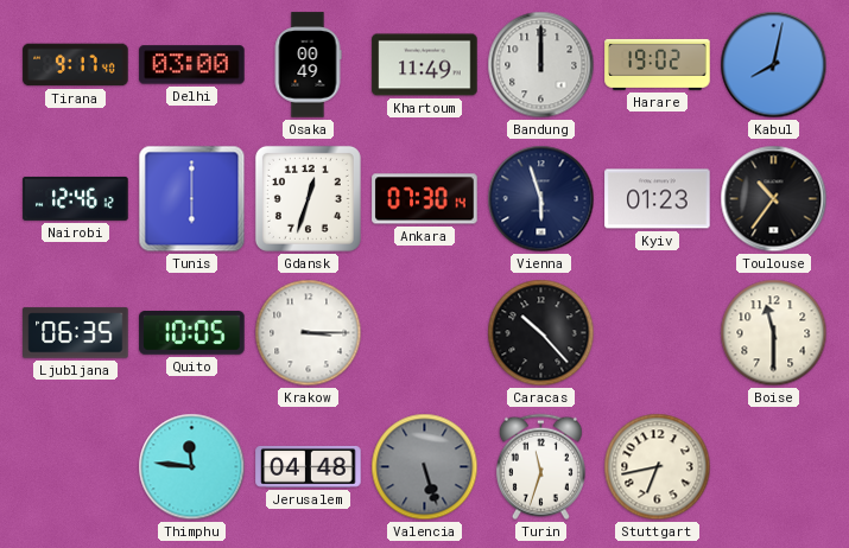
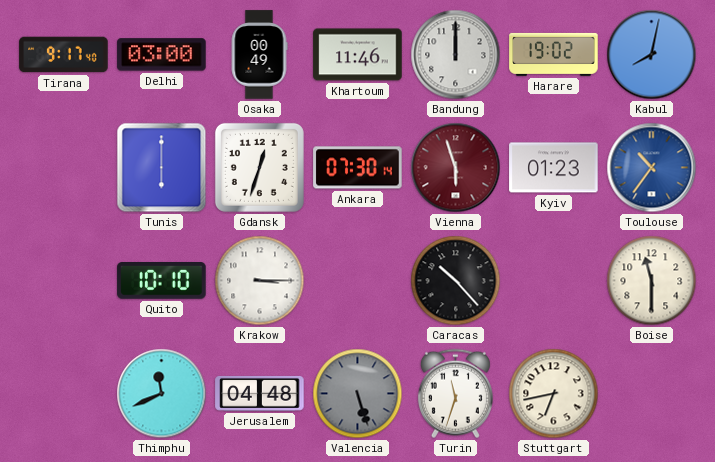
Khartoum: 11:49 -> 11:46 (358, 55)
Nairobi: 12:46 -> none (76, 198)
Vienna dial: navy -> burgundy (456, 168)
Toulouse dial: black -> blue (652, 168)
Ljubljana: 06:35 -> none (76, 333)
Quito: 10:05 -> 10:10 (162, 281)
Thimphu: 11:46 -> 11:41 (162, 394)
